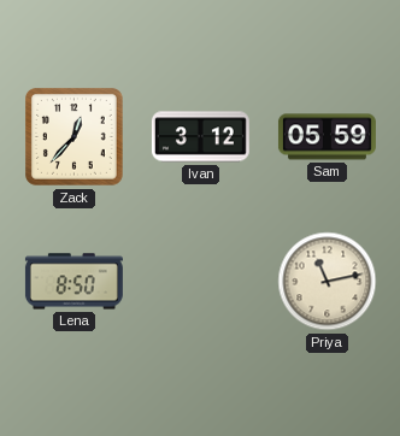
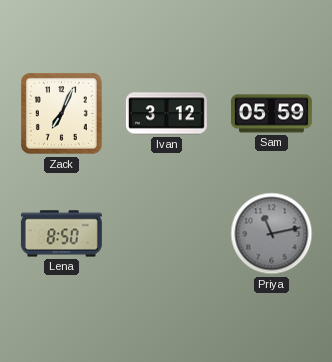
Zack: 12:37 -> 7:04 (62, 114)
Priya dial: cream -> grey (272, 234)
